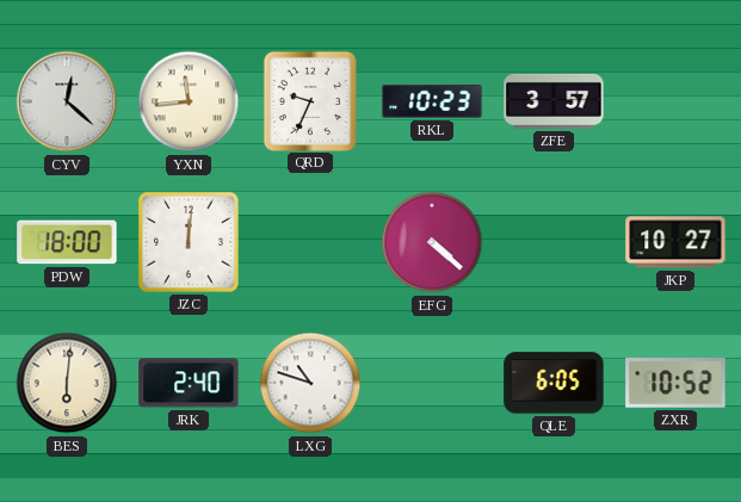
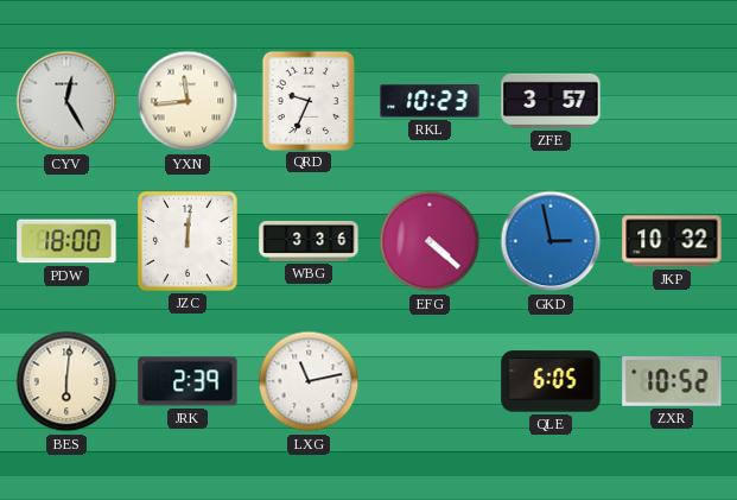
CYV: 12:22 -> 12:25 (66, 101)
WBG: none -> 3:36 (309, 241)
GKD: none -> 2:58 (551, 241)
JKP: 10:27 -> 10:32 (672, 241)
JRK: 2:40 -> 2:39 (188, 381)
LXG: 10:48 -> 11:13 (309, 381)
